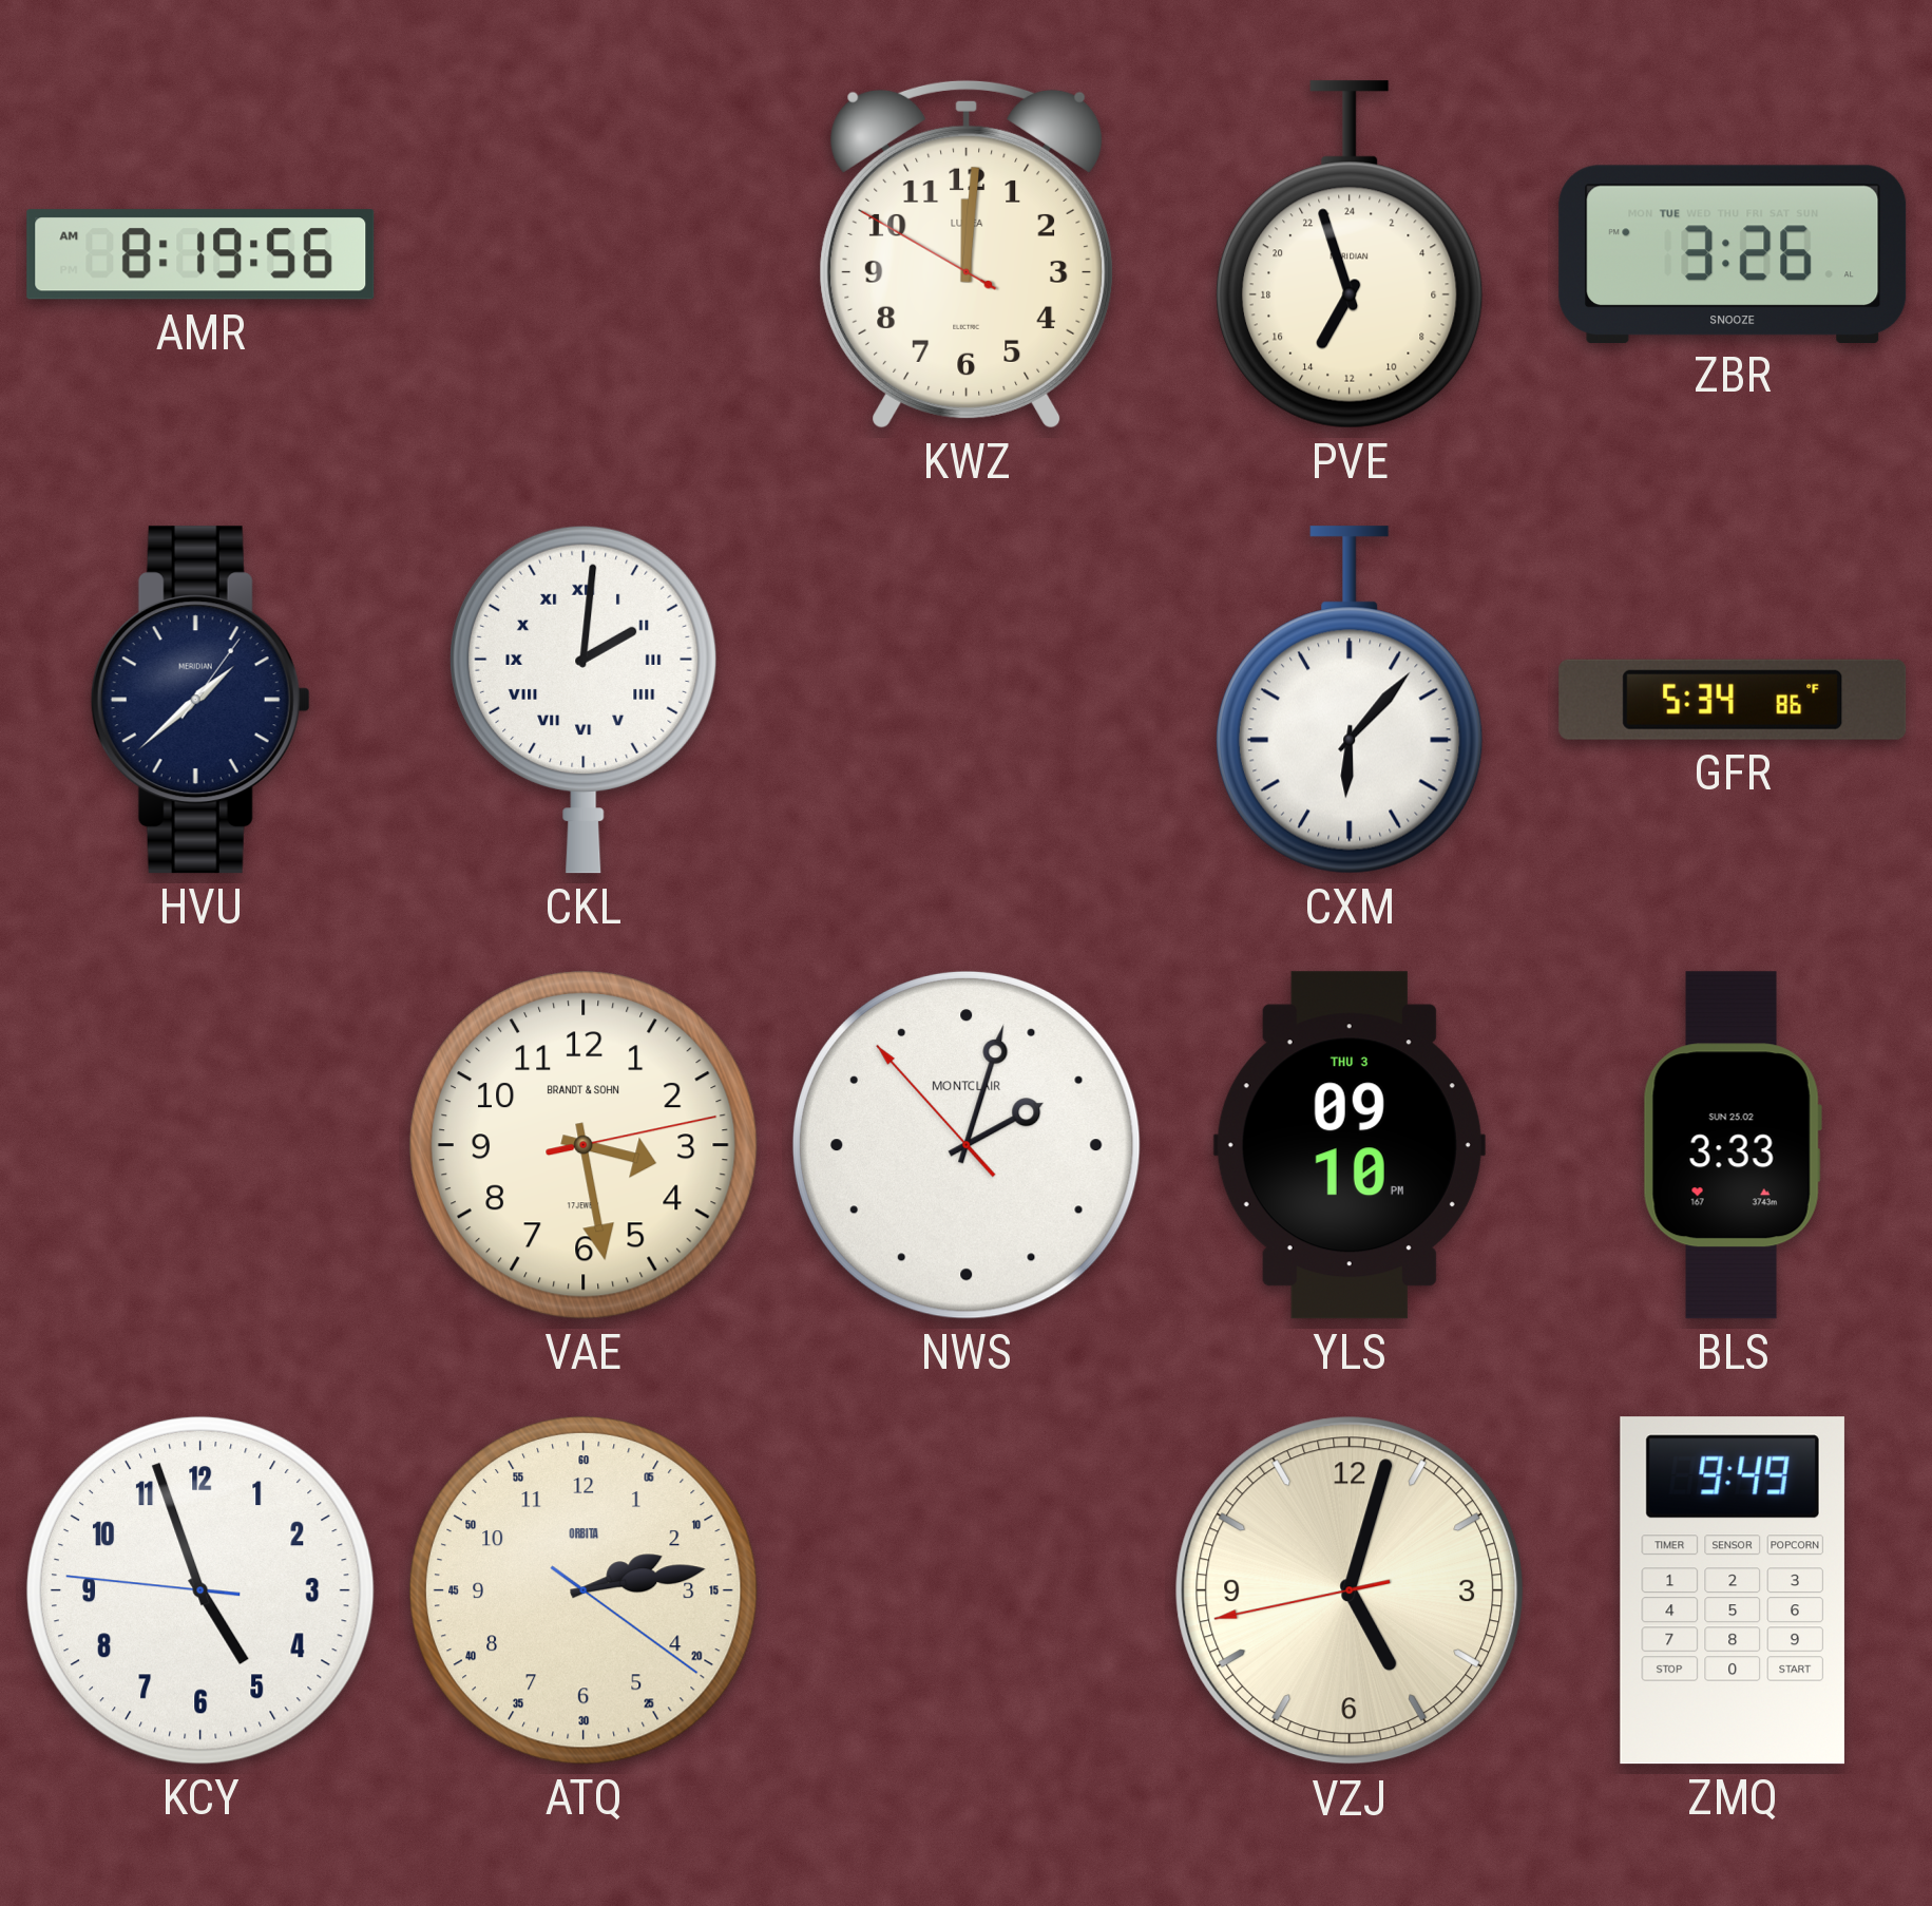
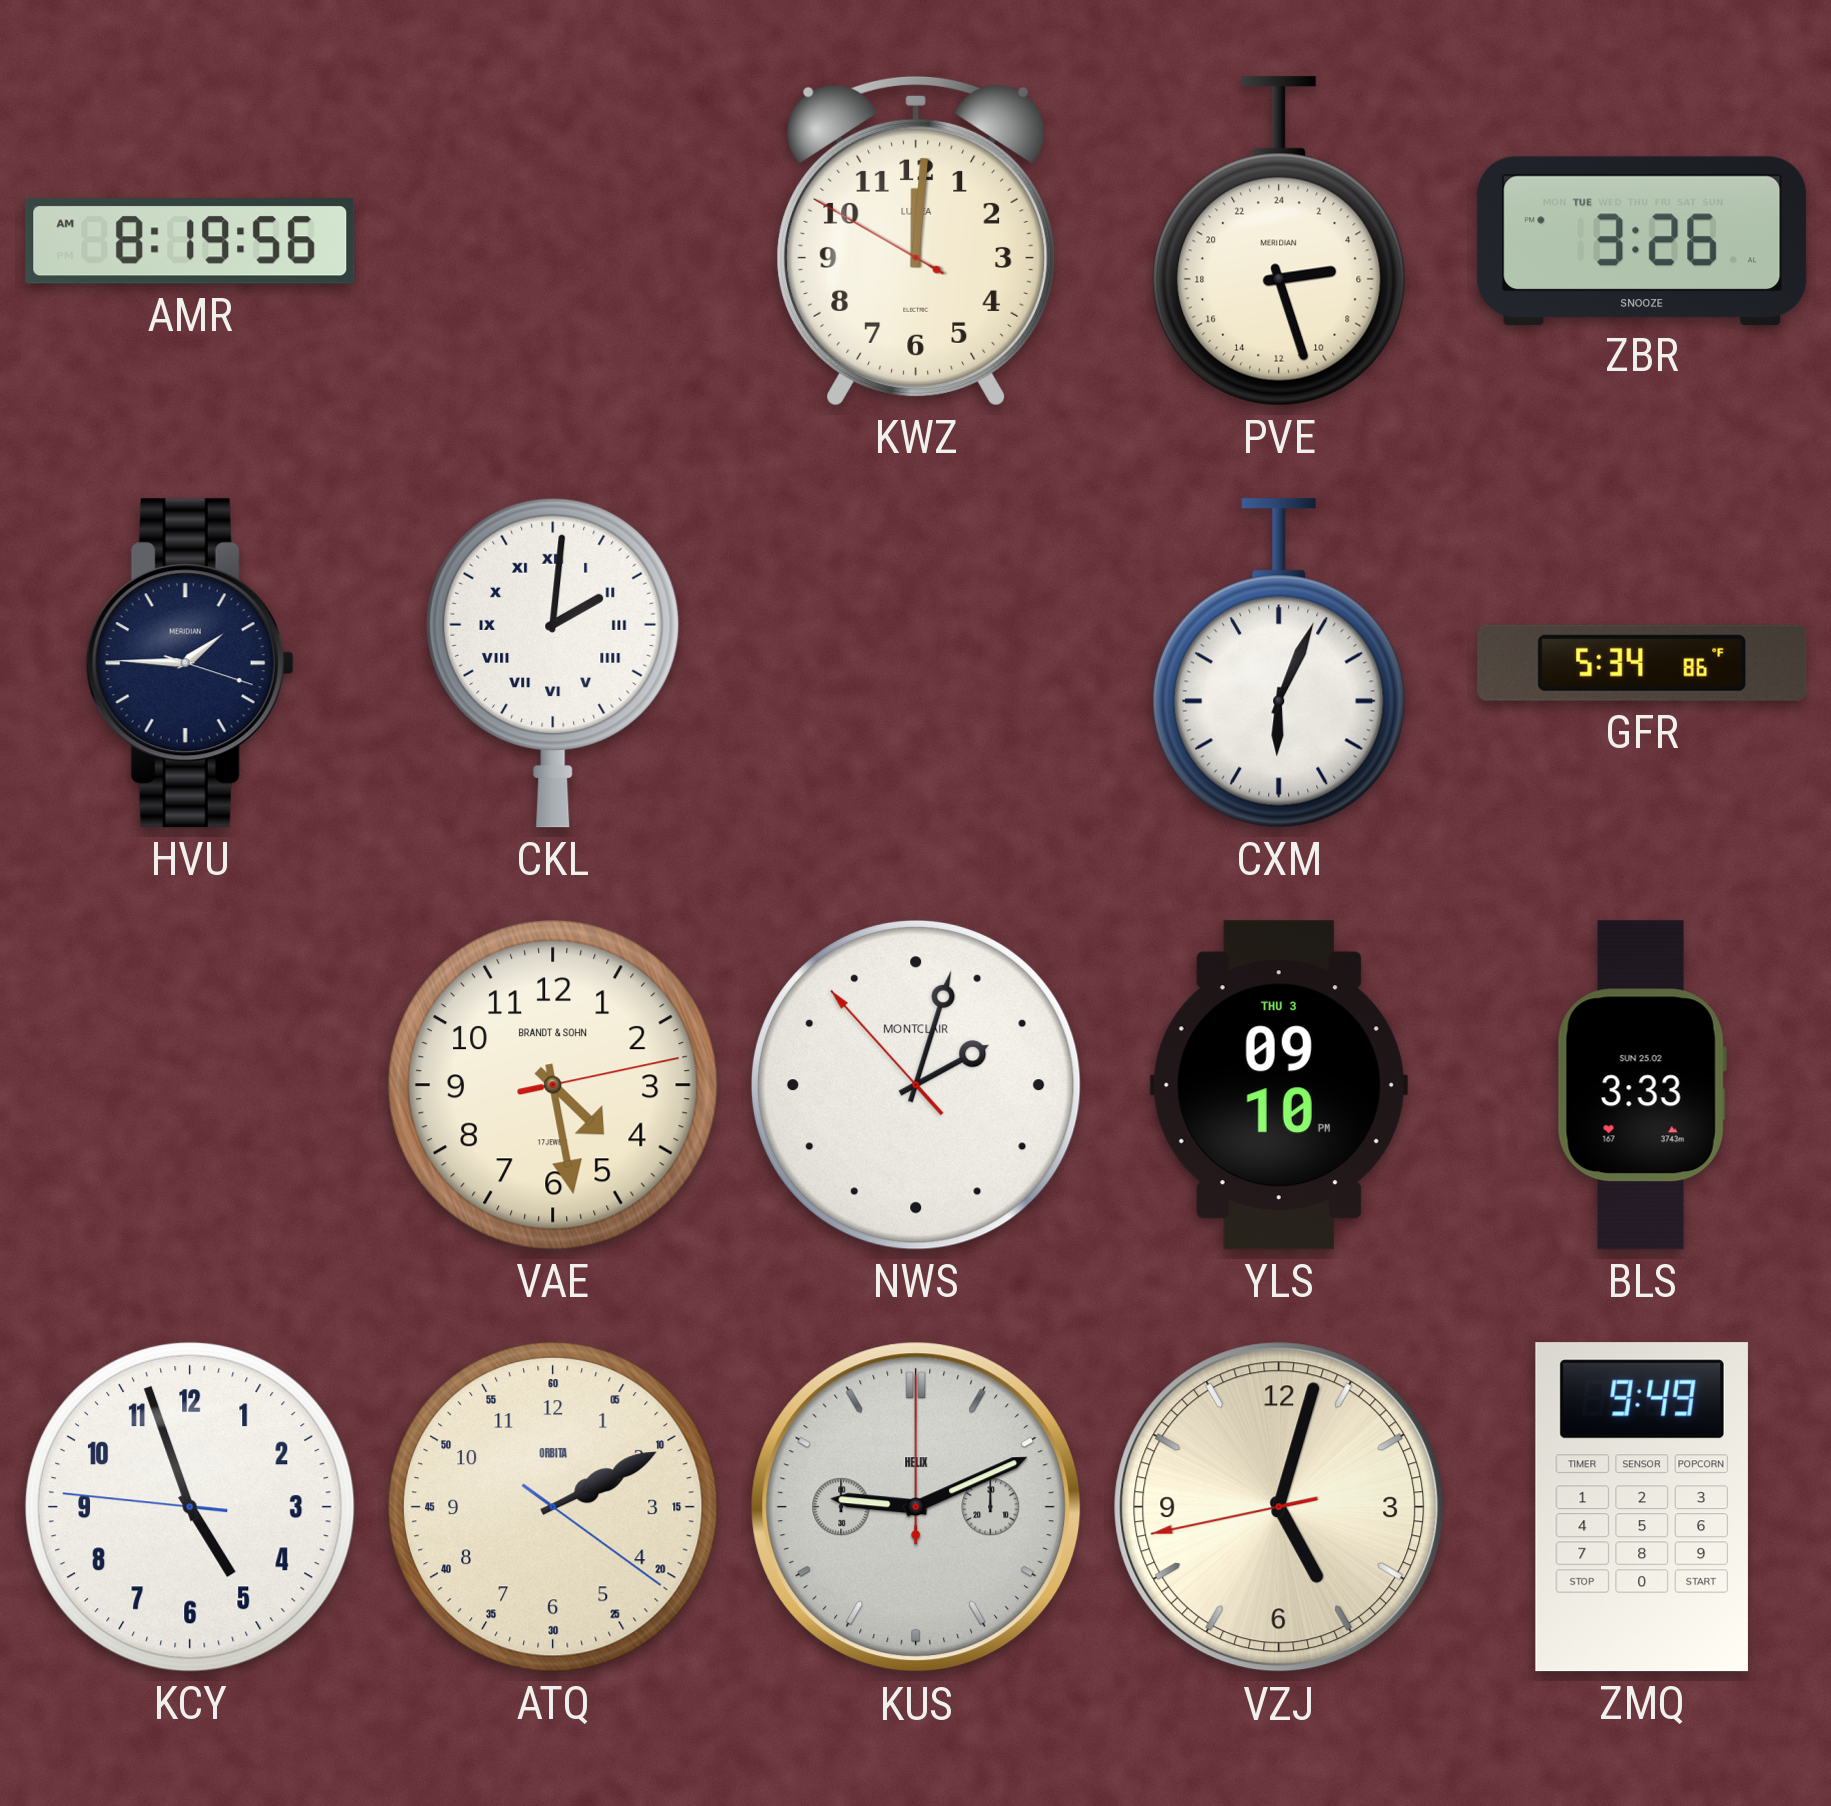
PVE: 13:57 -> 5:27 (1280, 241)
HVU: 1:38 -> 1:45 (190, 663)
CXM: 6:07 -> 6:04 (1280, 663)
VAE: 3:28 -> 4:28 (553, 1085)
ATQ: 2:13 -> 2:10 (553, 1507)
KUS: none -> 9:11 (916, 1507)
